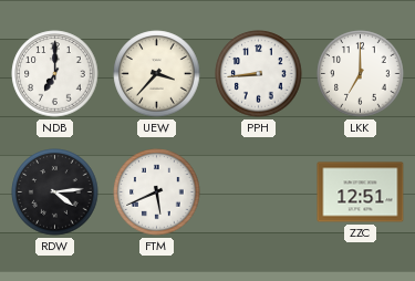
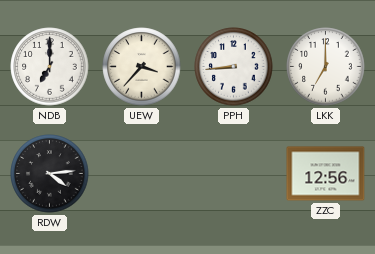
FTM: 5:41 -> none (157, 192)
ZZC: 12:51 -> 12:56 (326, 174)
